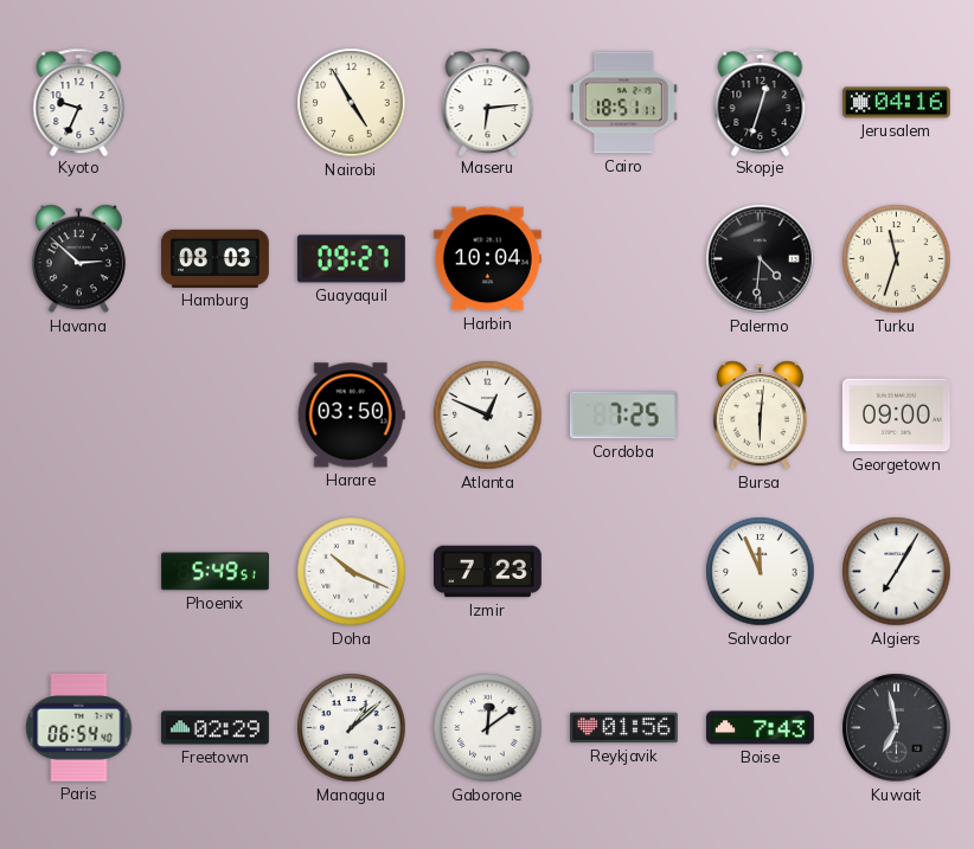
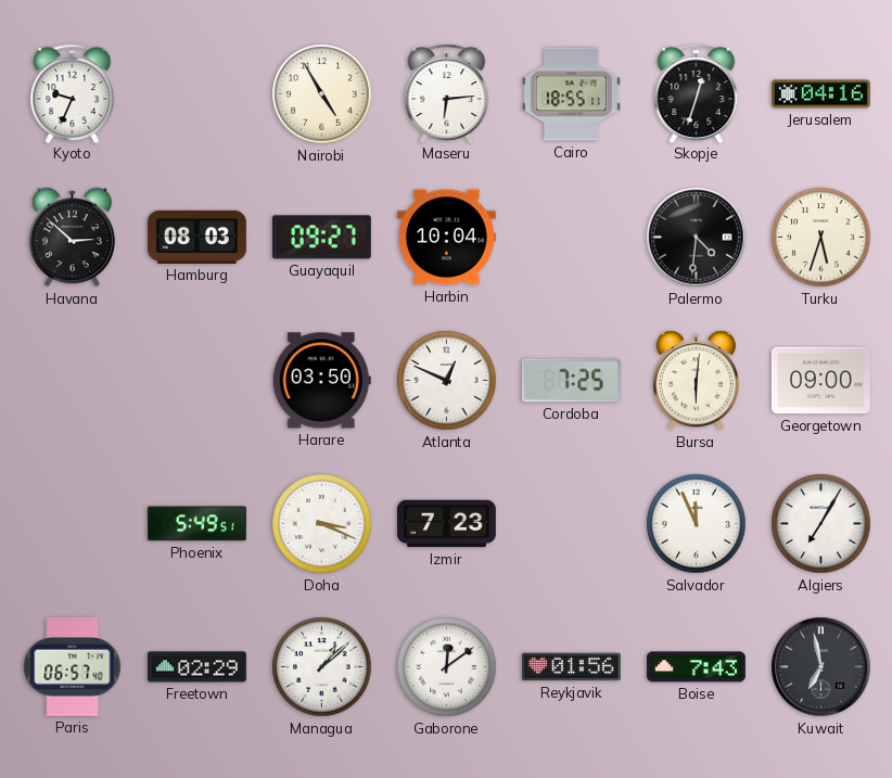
Cairo: 18:51 -> 18:55 (571, 94)
Turku: 11:33 -> 5:33 (821, 238)
Doha: 10:19 -> 3:19 (322, 524)
Paris: 06:54 -> 06:57 (73, 666)
